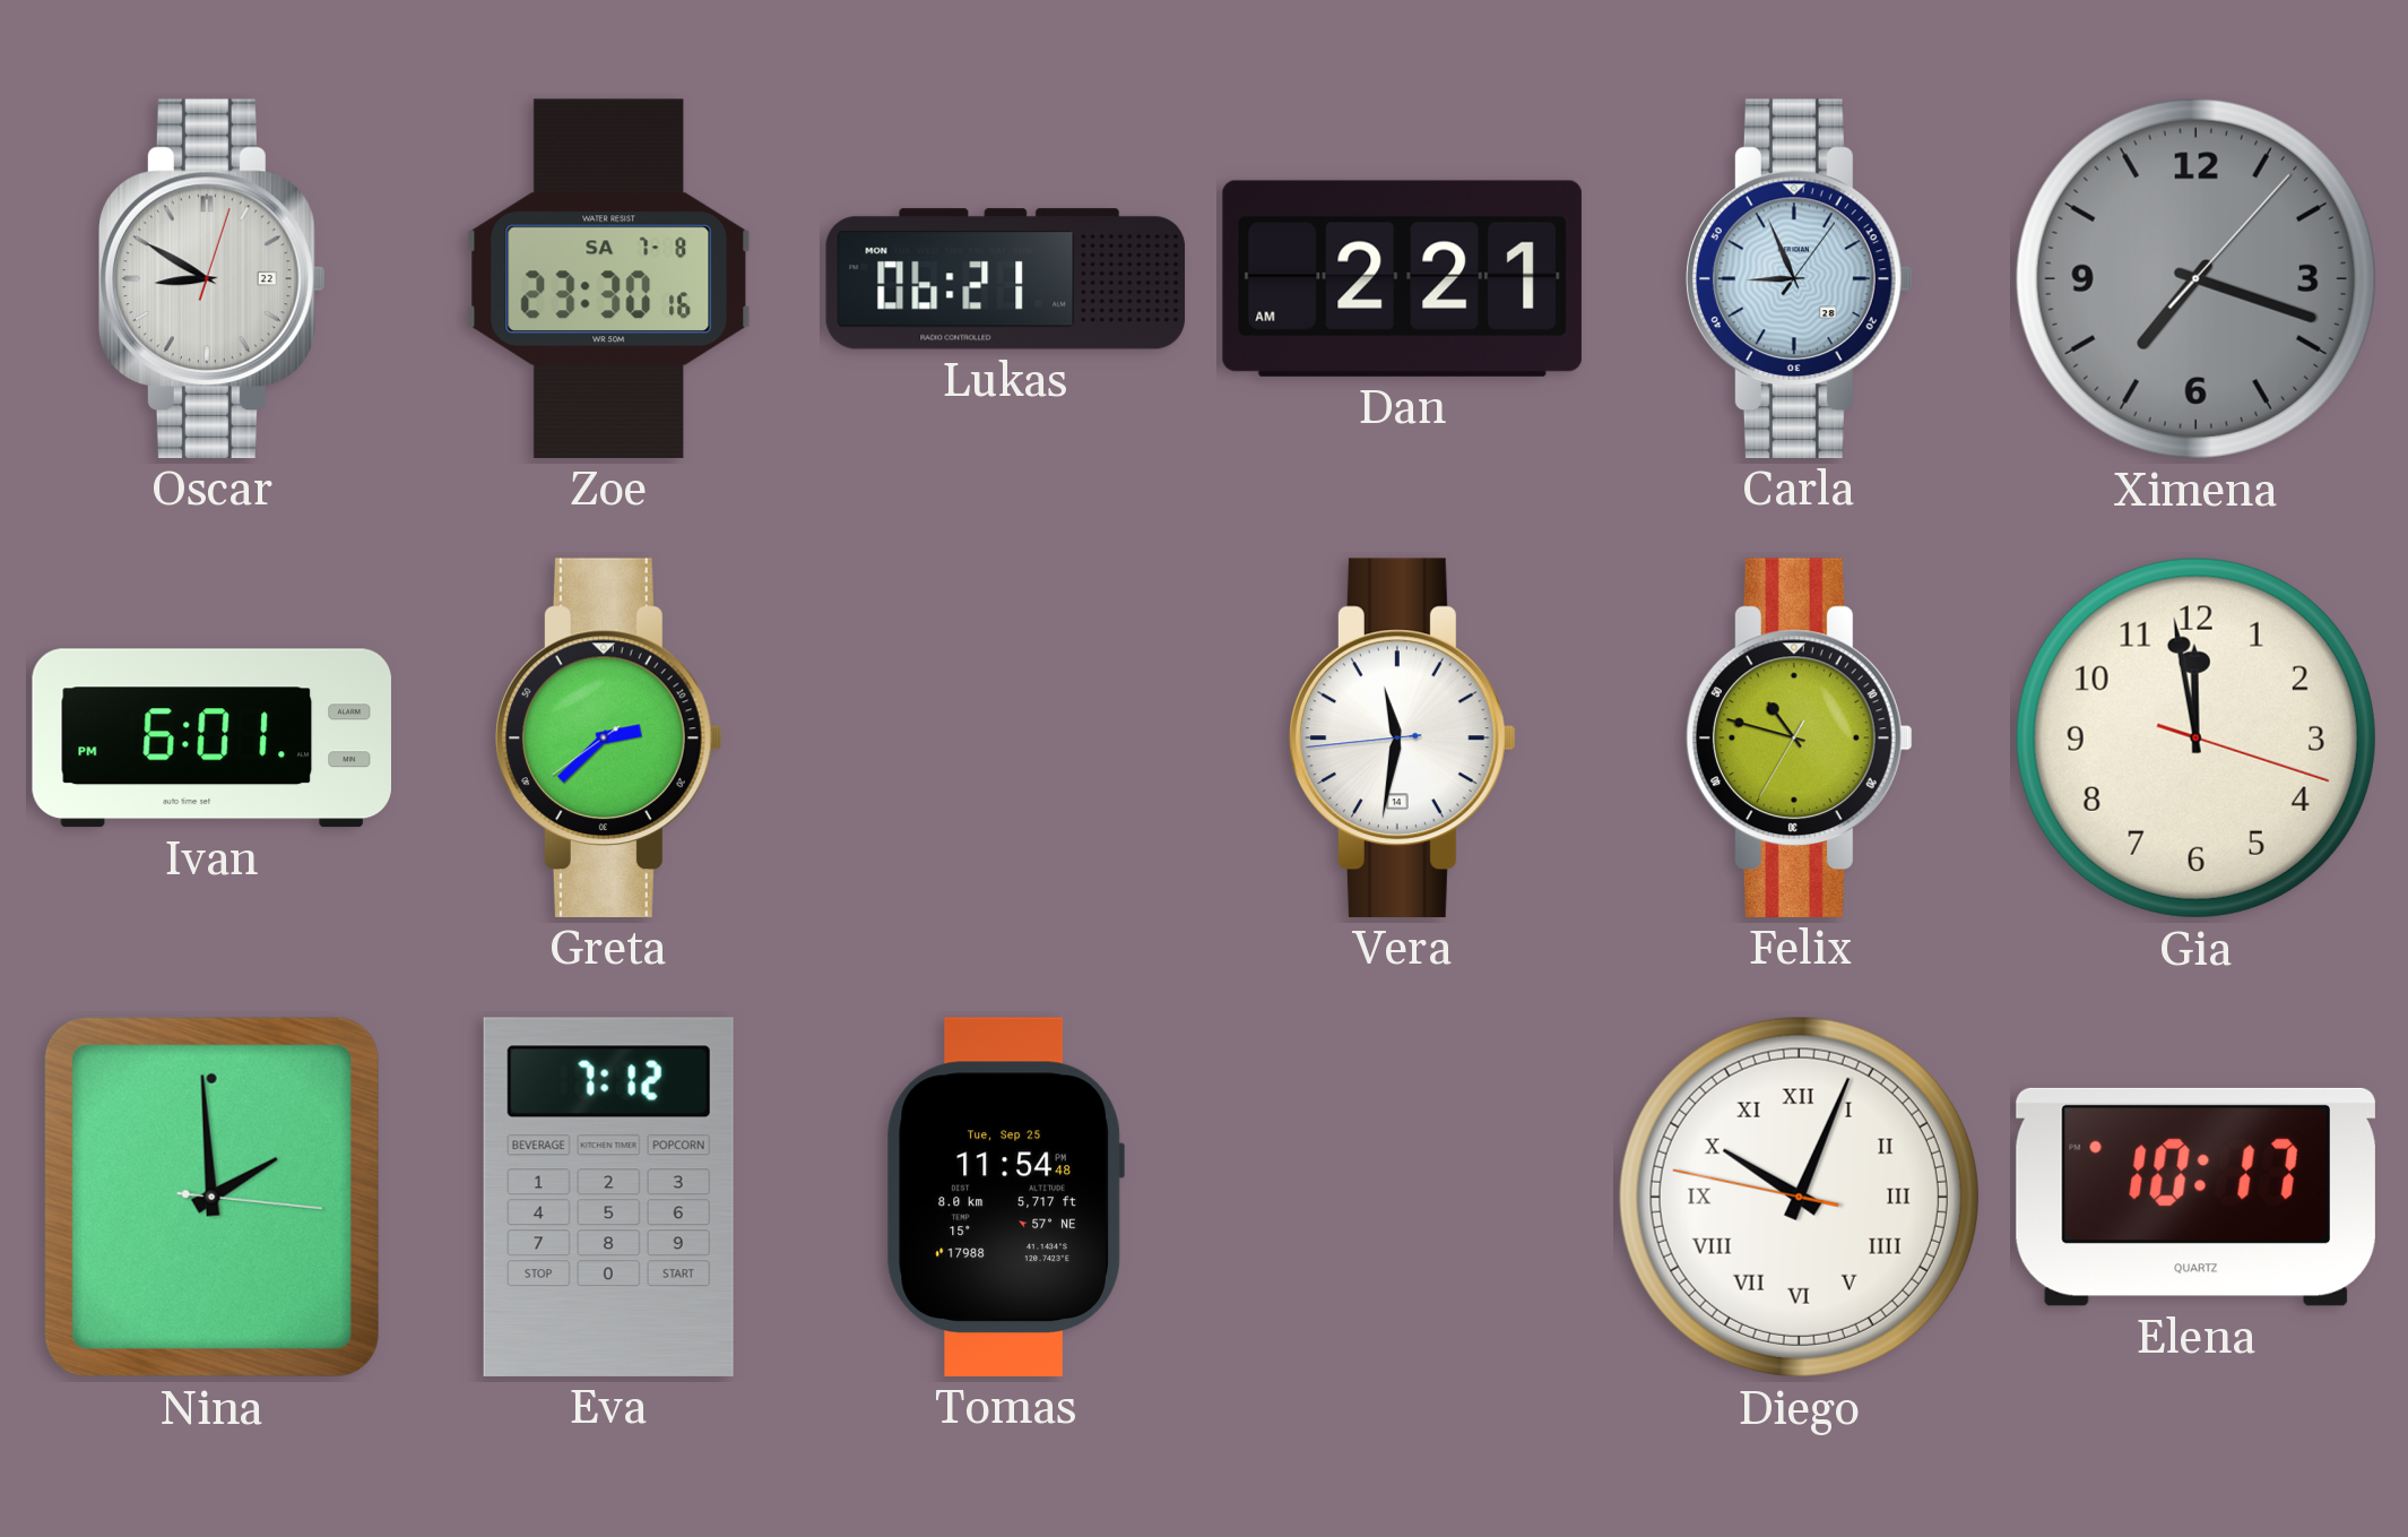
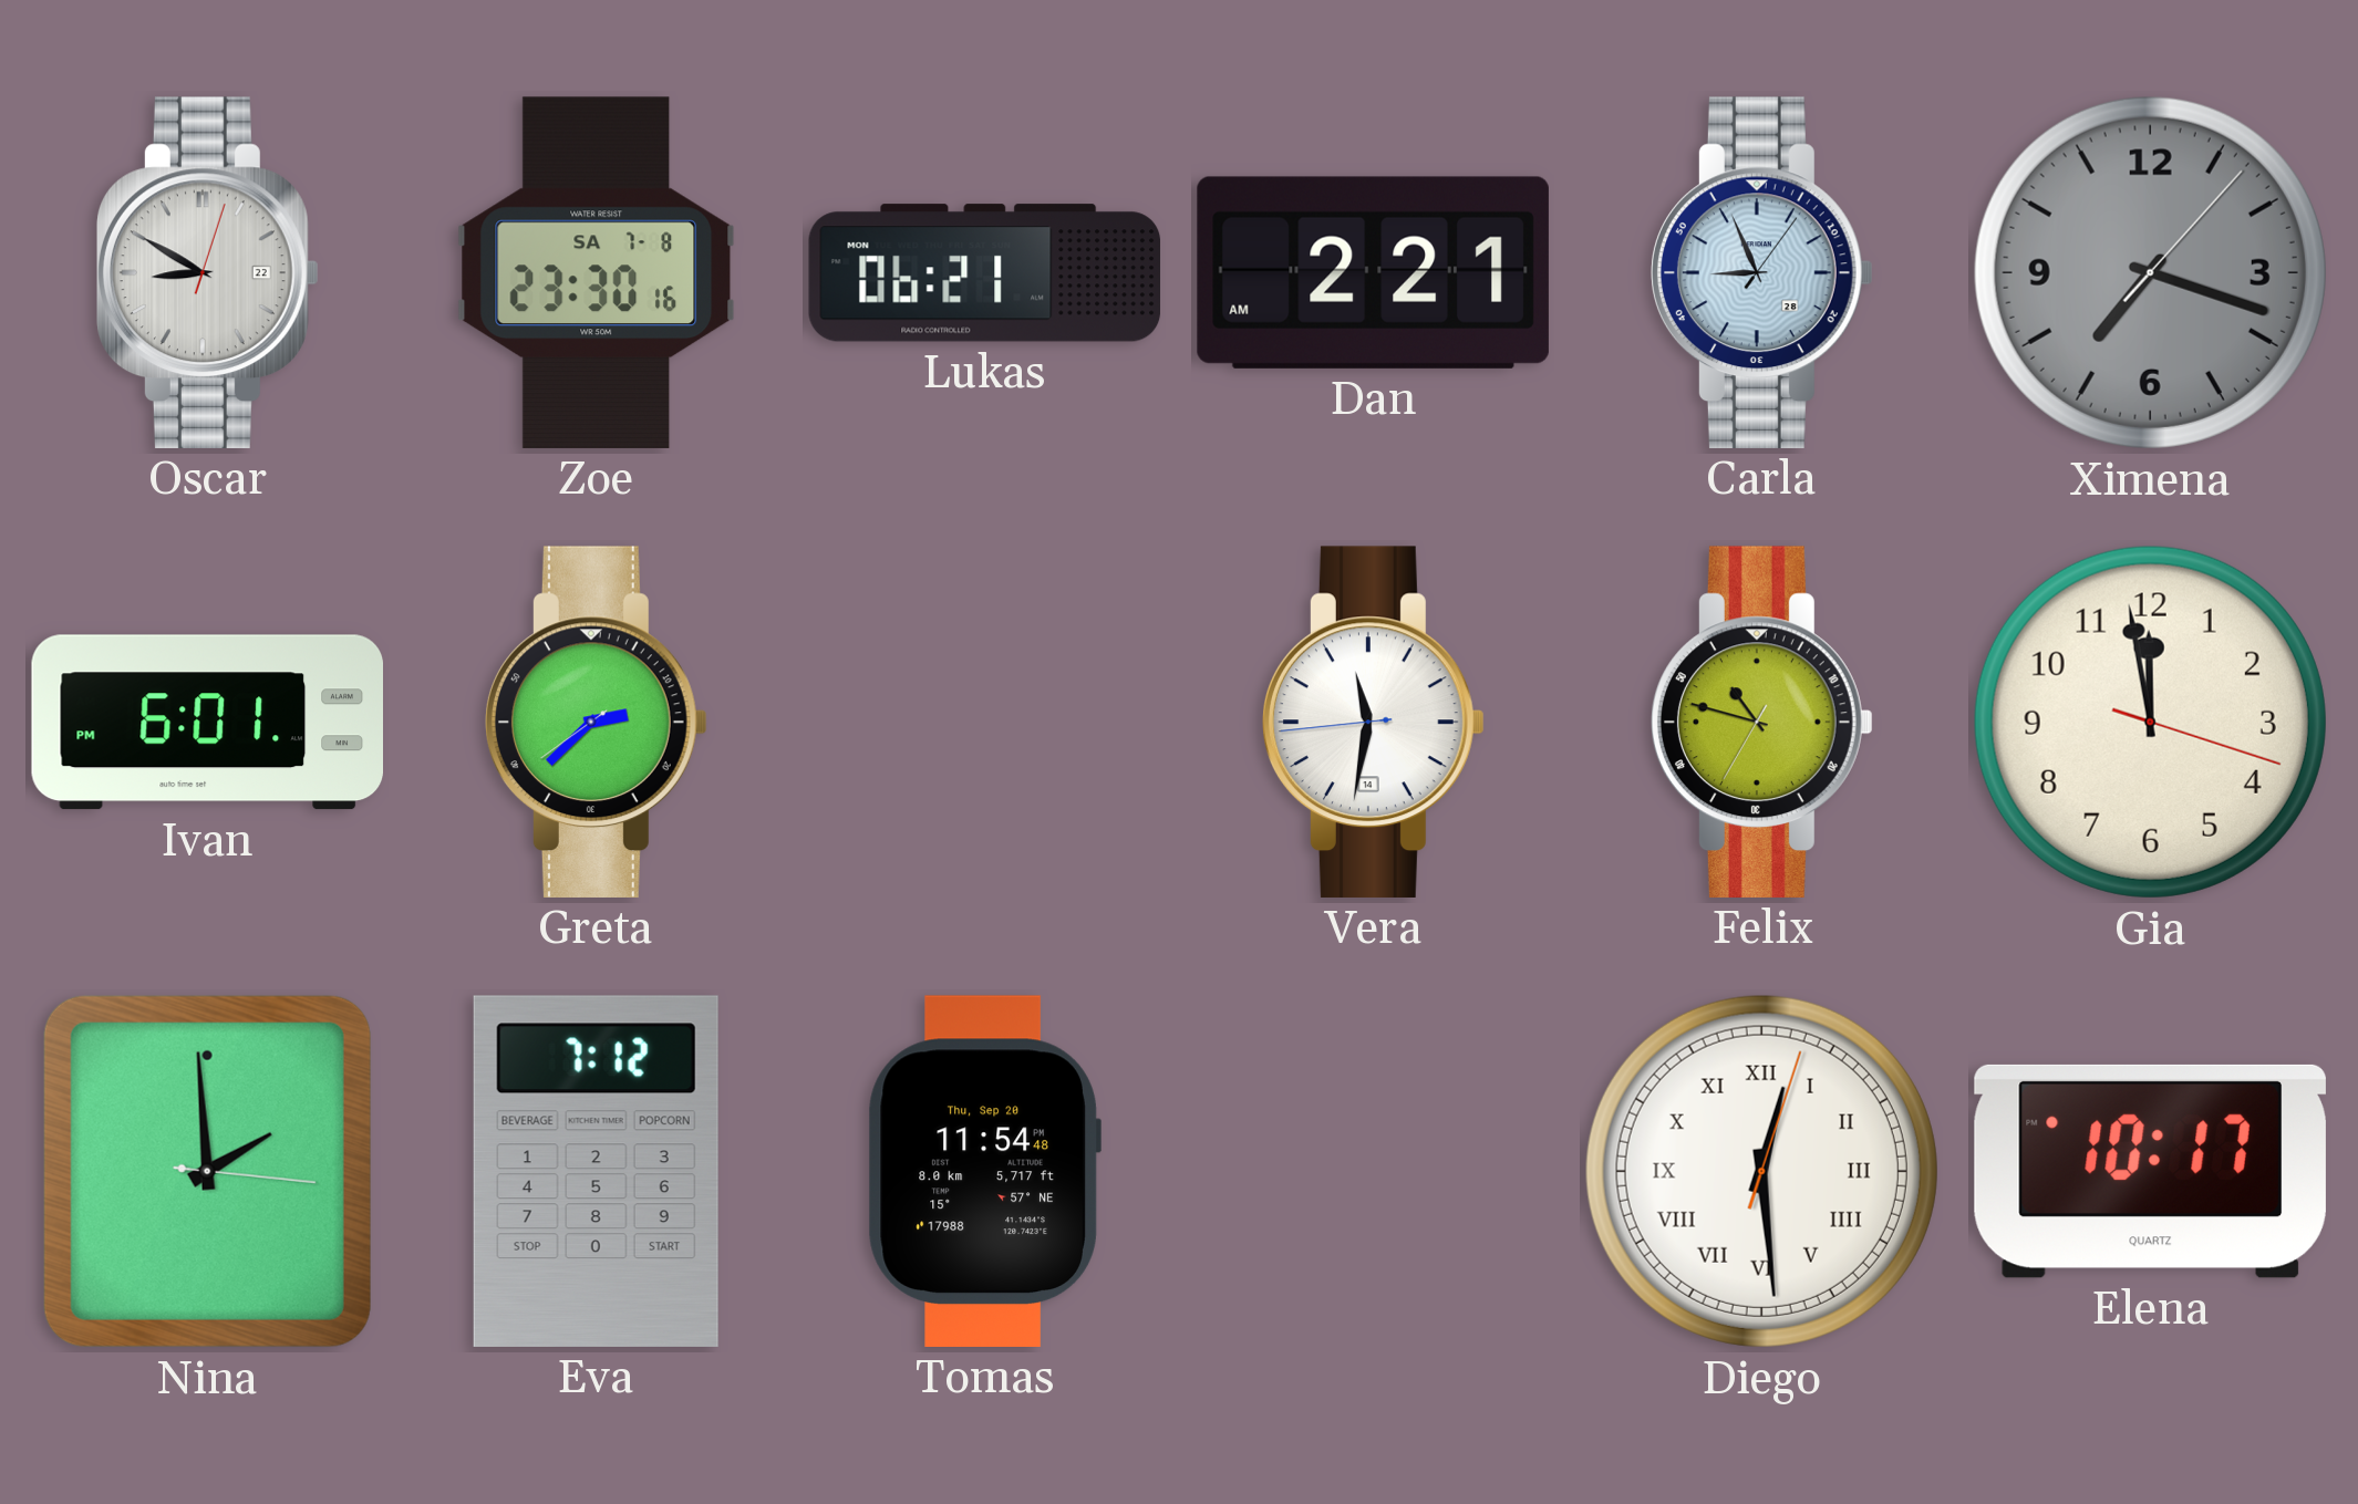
Tomas date: Tue, Sep 25 -> Thu, Sep 20 (984, 1171)
Diego: 10:03 -> 12:29 (1761, 1171)
